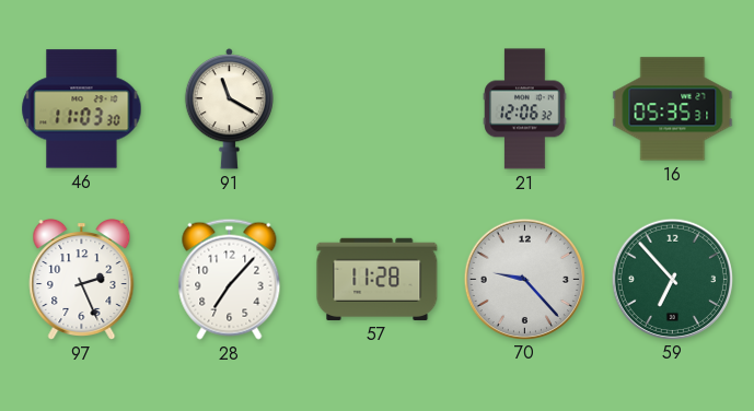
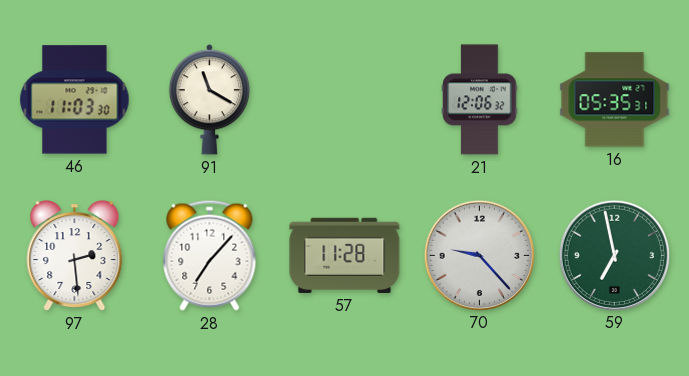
97: 2:26 -> 2:29 (75, 256)
59: 6:53 -> 6:58 (614, 255)
